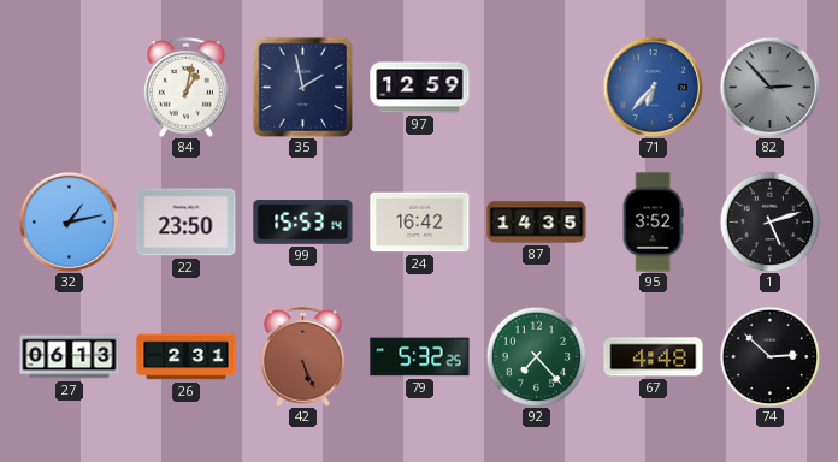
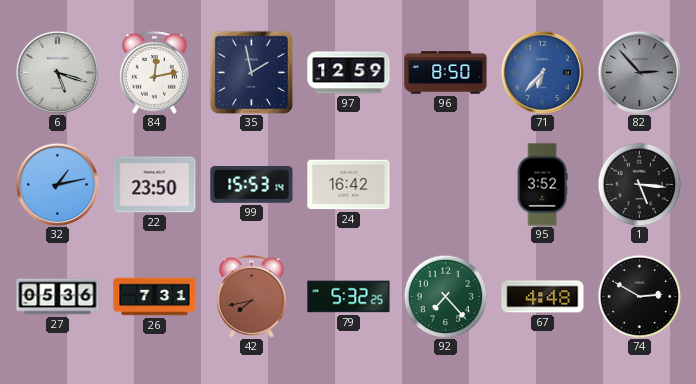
6: none -> 5:18 (57, 72)
84: 1:02 -> 12:13 (155, 72)
96: none -> 8:50 (446, 73)
87: 14:35 -> none (537, 223)
1: 5:12 -> 5:16 (639, 184)
27: 06:13 -> 05:36 (58, 297)
26: 2:31 -> 7:31 (155, 297)
42: 5:26 -> 7:43 (252, 296)
74: 2:52 -> 2:50 (639, 296)
